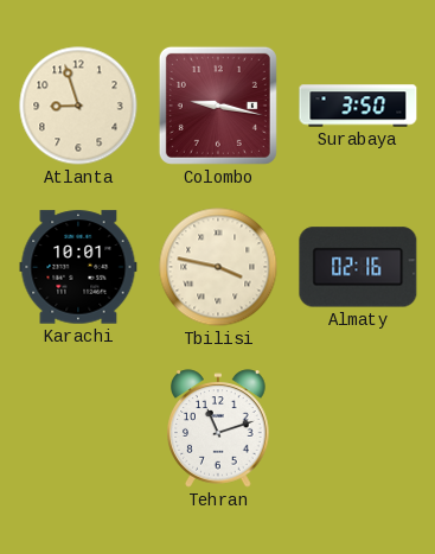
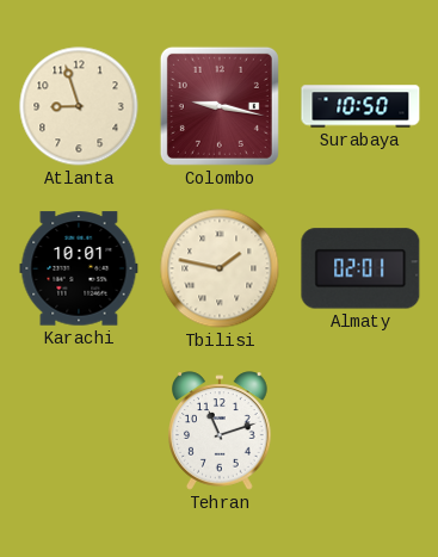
Surabaya: 3:50 -> 10:50 (360, 106)
Tbilisi: 3:47 -> 1:47 (220, 268)
Almaty: 02:16 -> 02:01 (360, 268)
